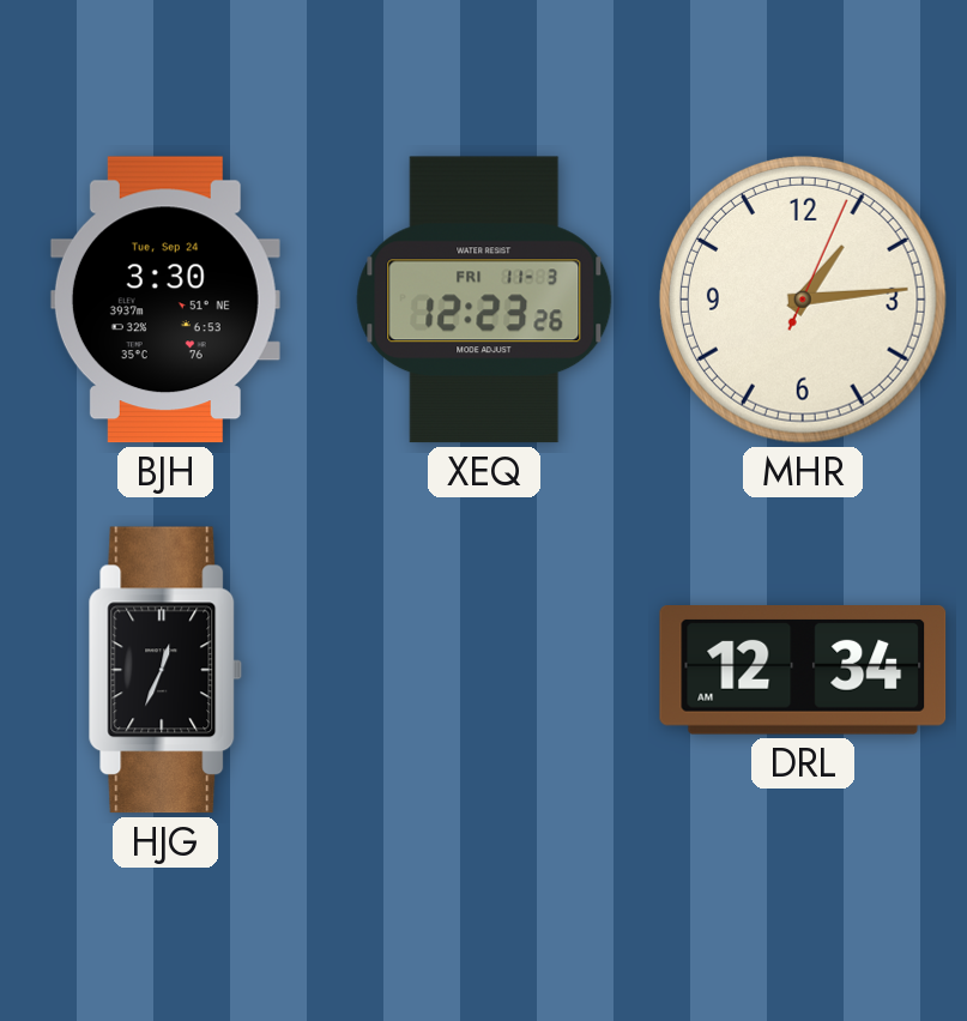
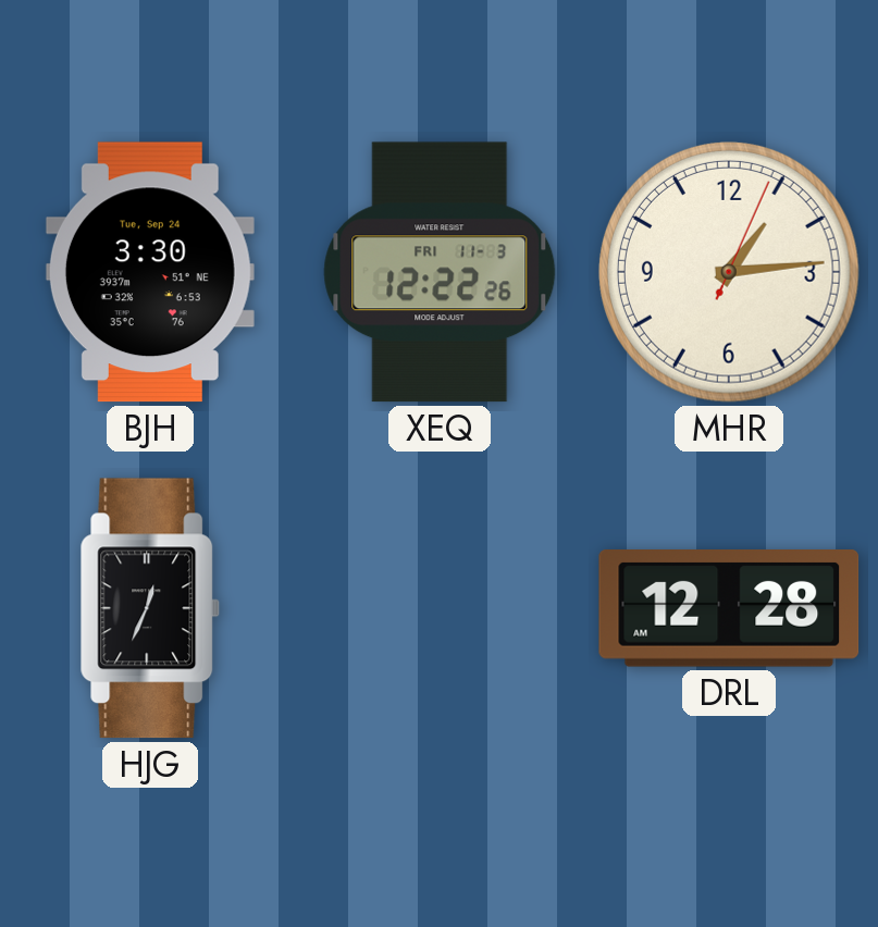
XEQ: 12:23 -> 12:22 (440, 272)
DRL: 12:34 -> 12:28 (729, 609)
